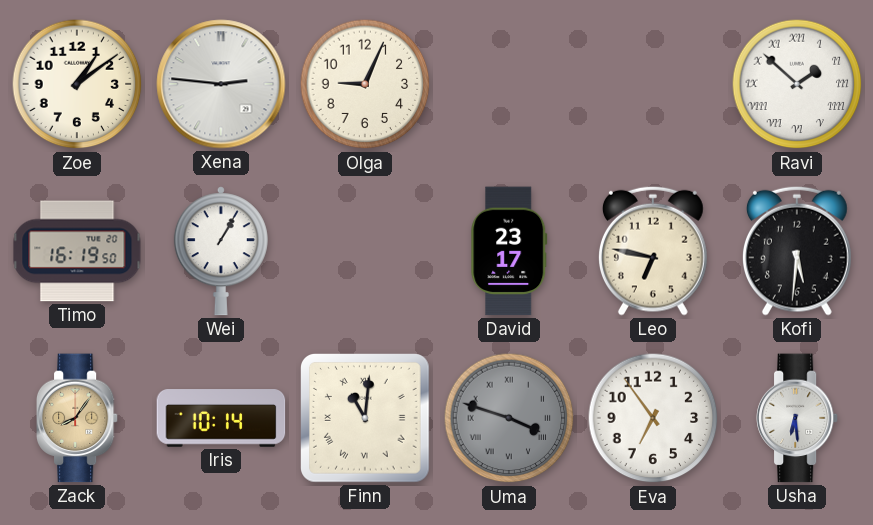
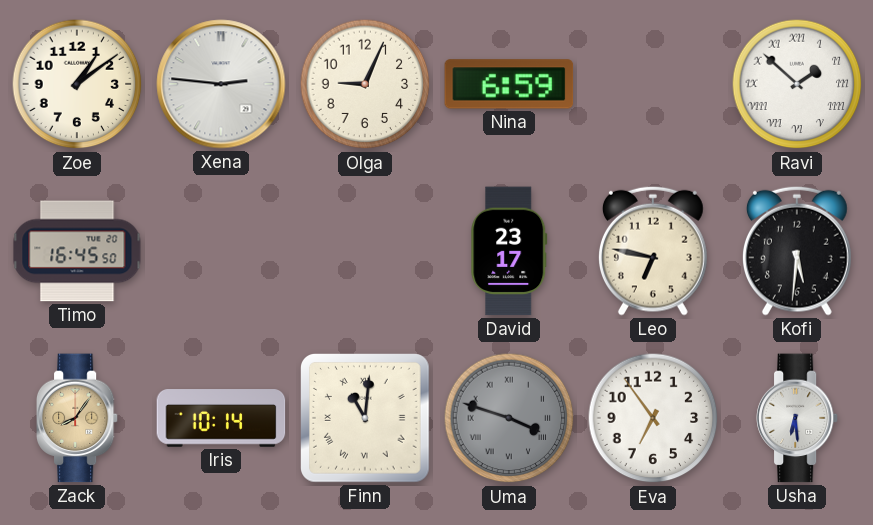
Nina: none -> 6:59 (509, 84)
Timo: 16:19 -> 16:45 (77, 251)
Wei: 1:05 -> none (221, 251)
